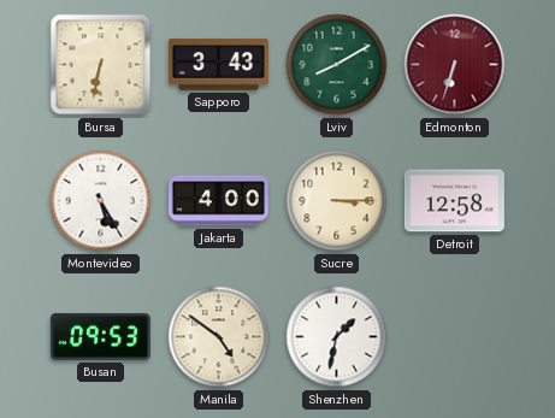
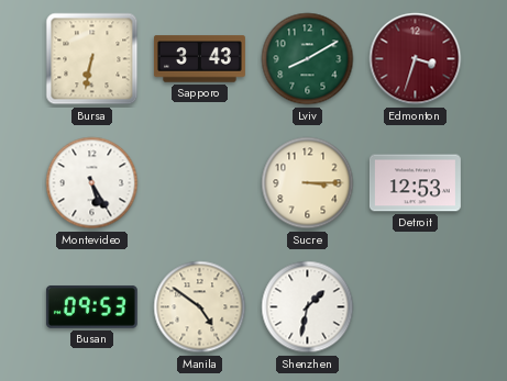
Edmonton: 6:33 -> 3:33 (416, 59)
Jakarta: 4:00 -> none (218, 201)
Detroit: 12:58 -> 12:53 (415, 183)
